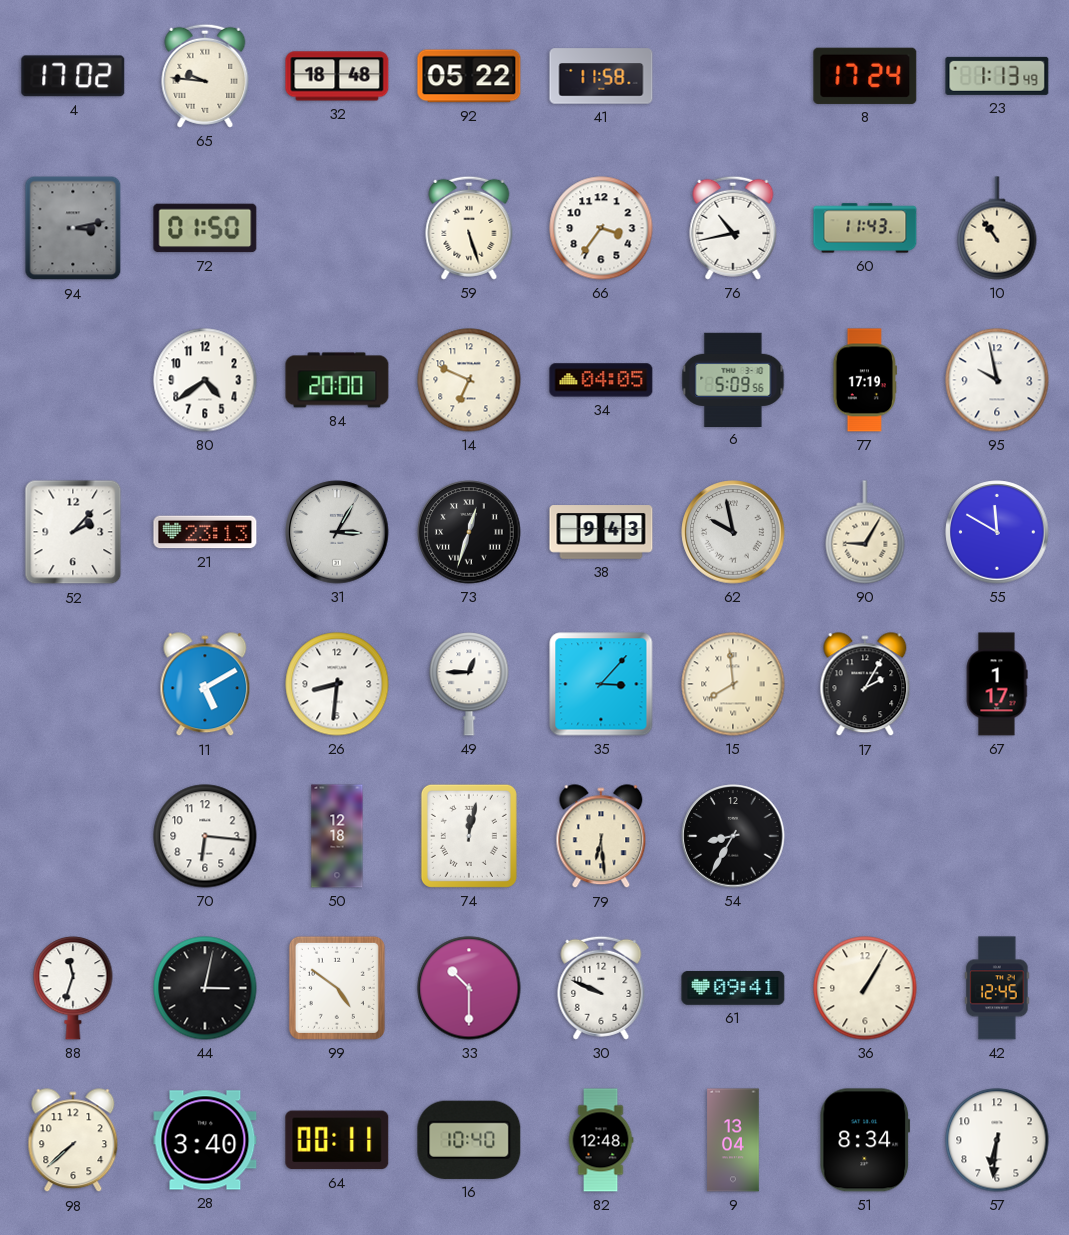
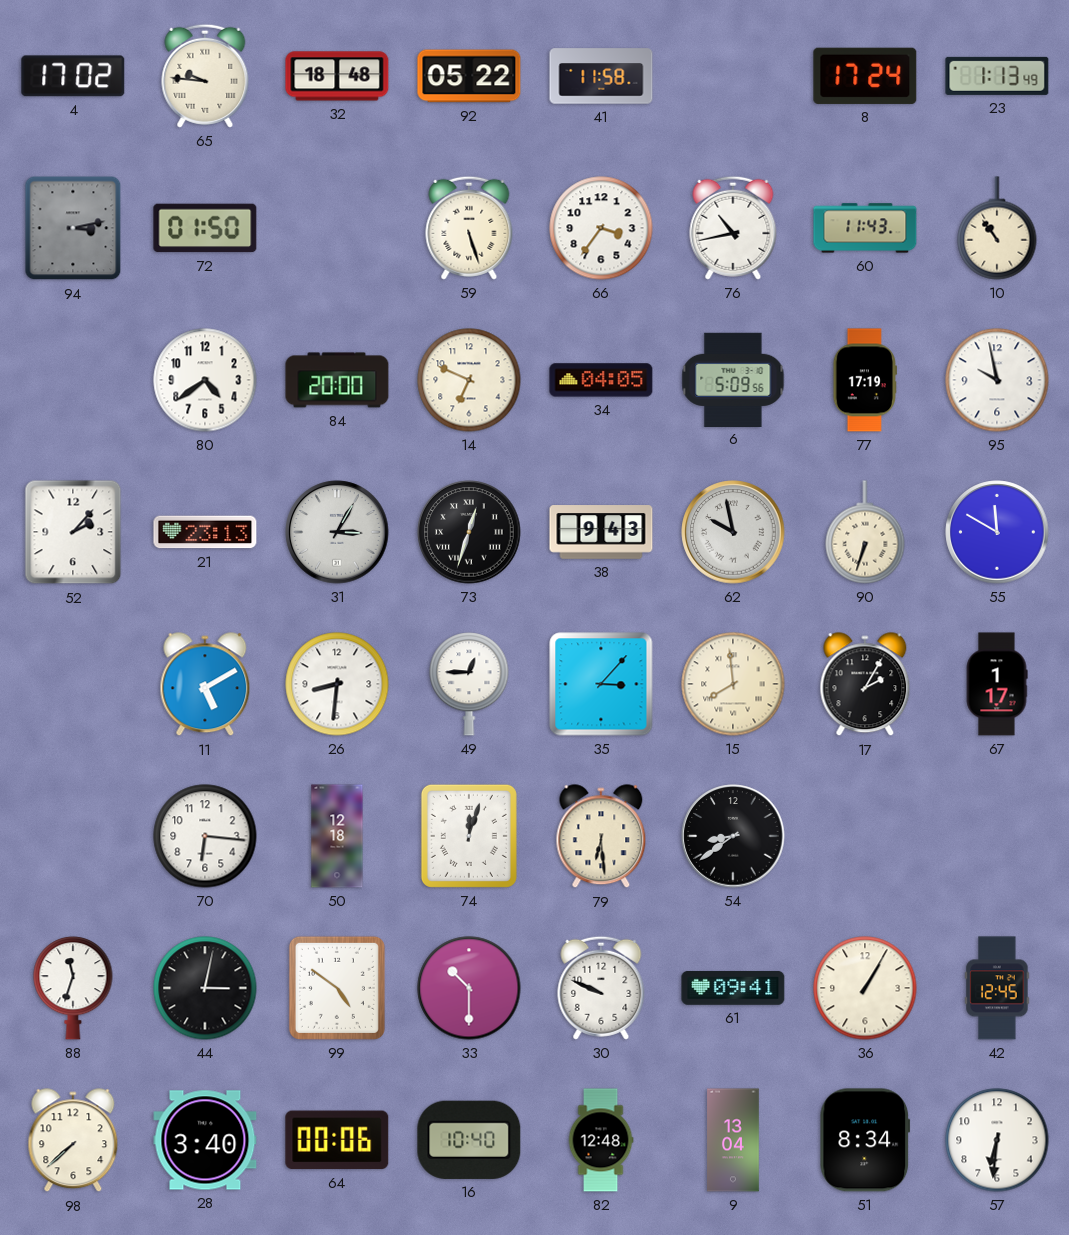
90: 9:05 -> 6:33 (865, 532)
74: 12:02 -> 12:03 (469, 836)
54: 8:35 -> 8:39 (733, 836)
64: 00:11 -> 00:06 (337, 1140)
